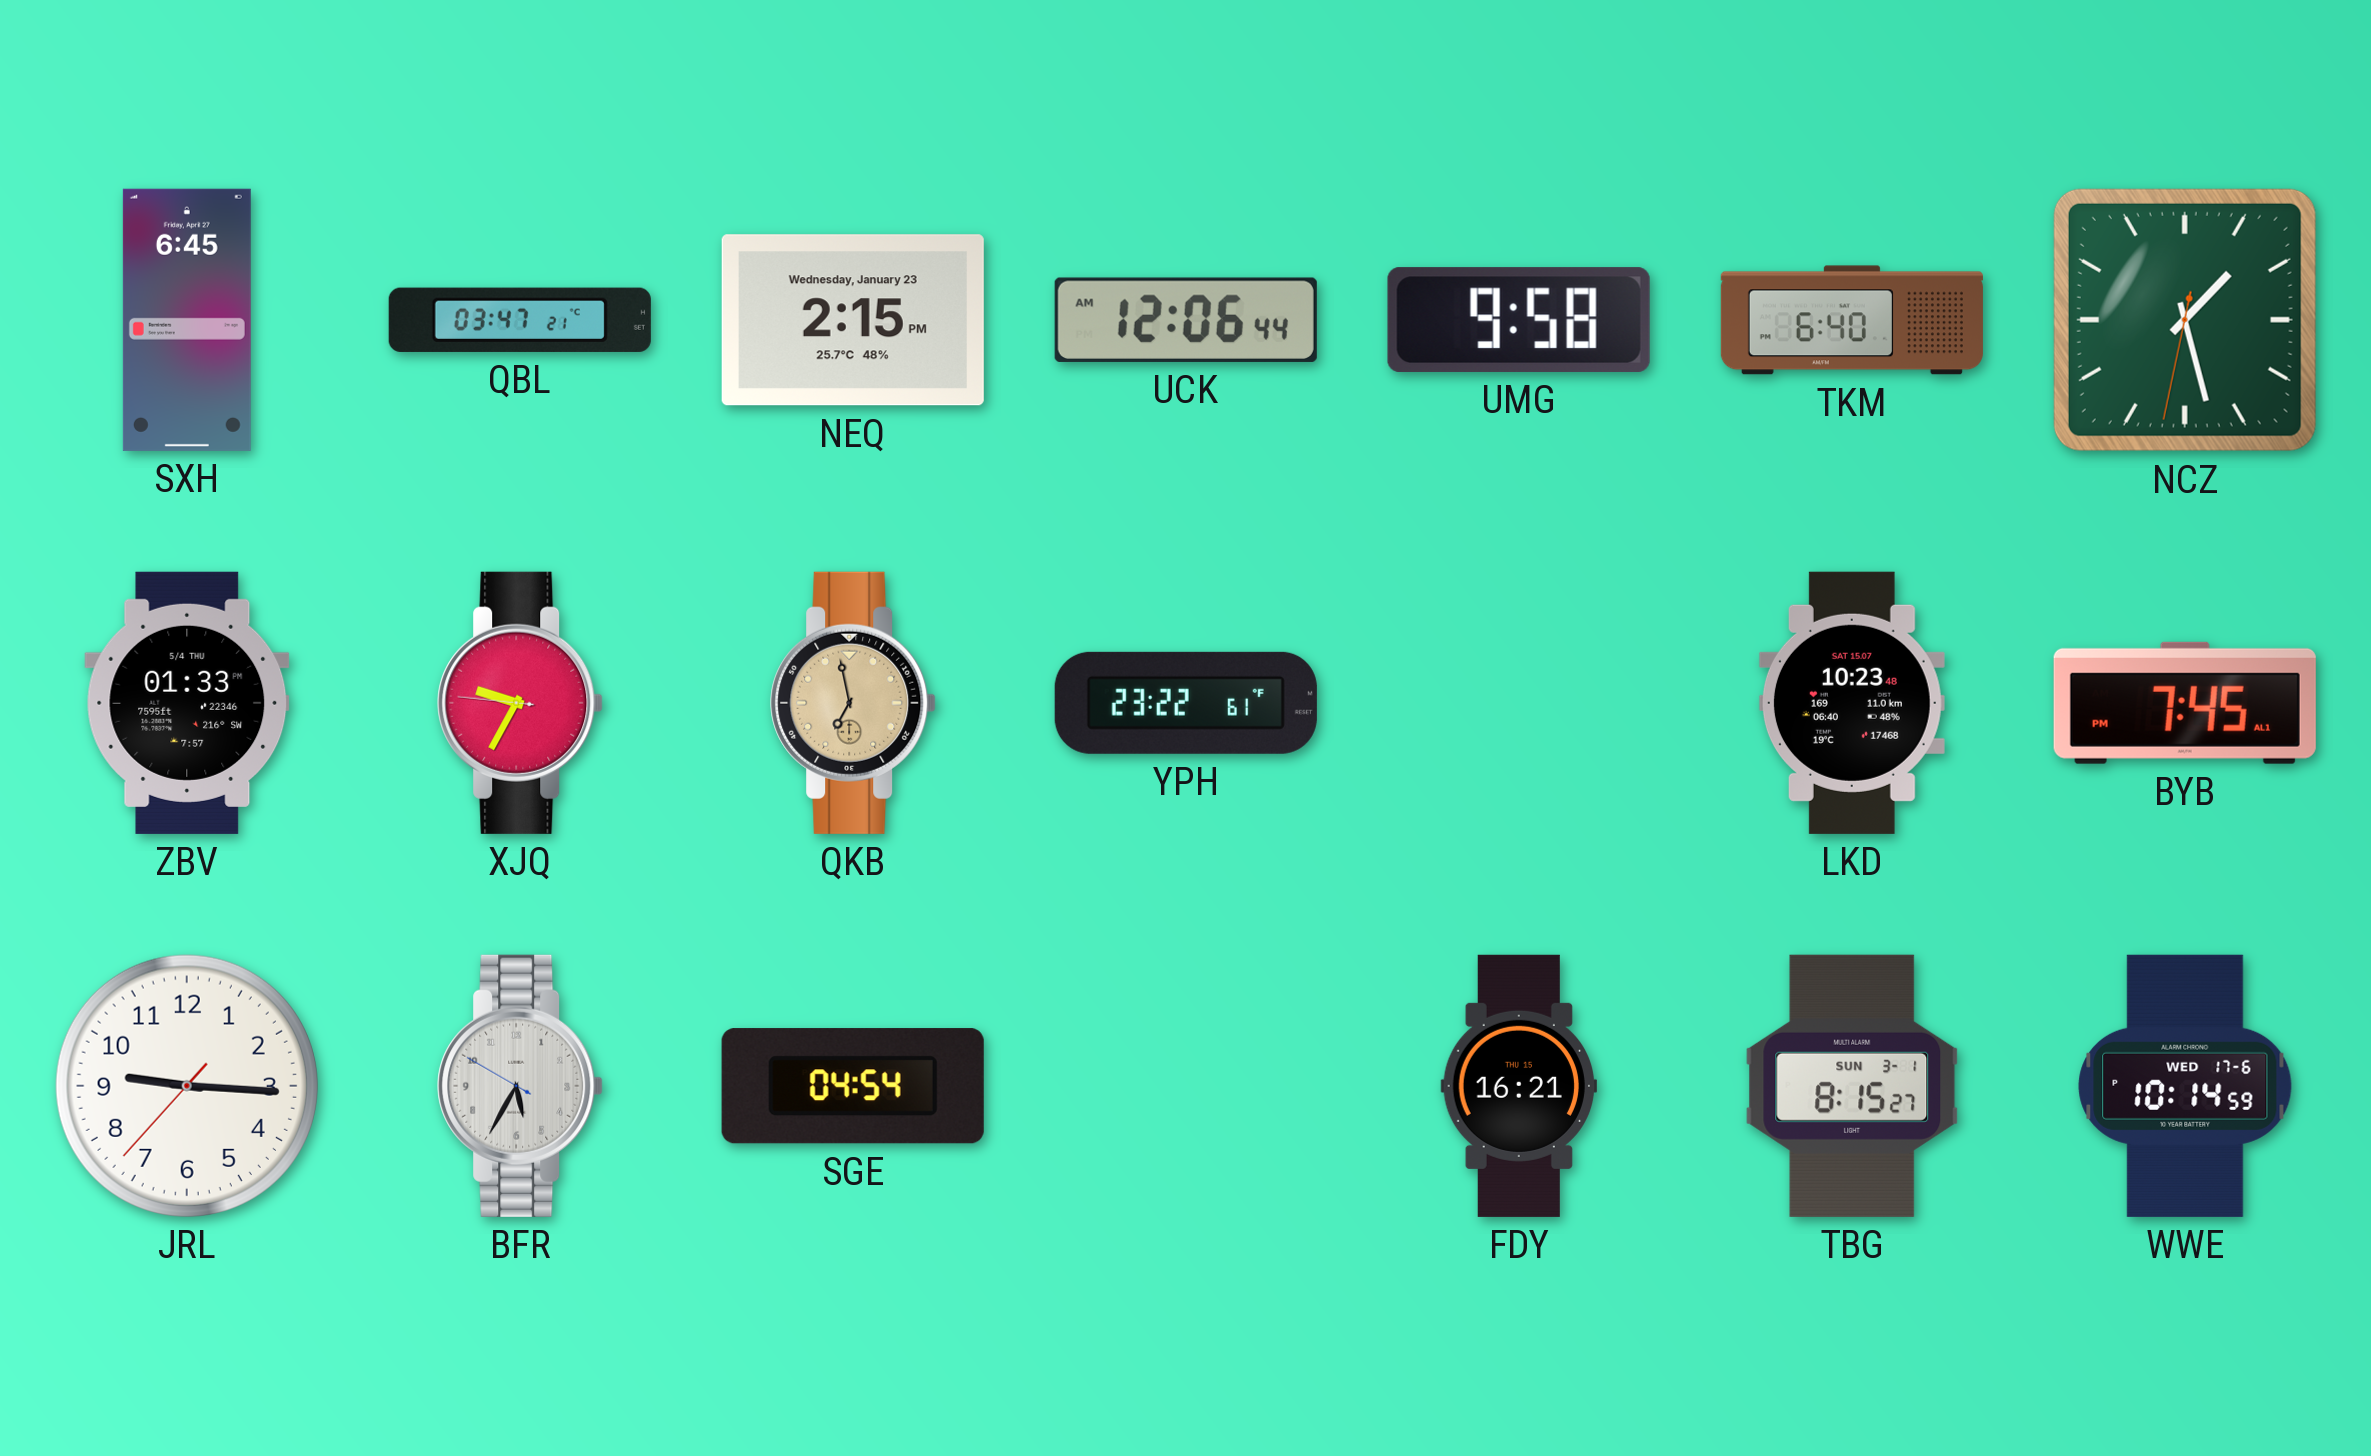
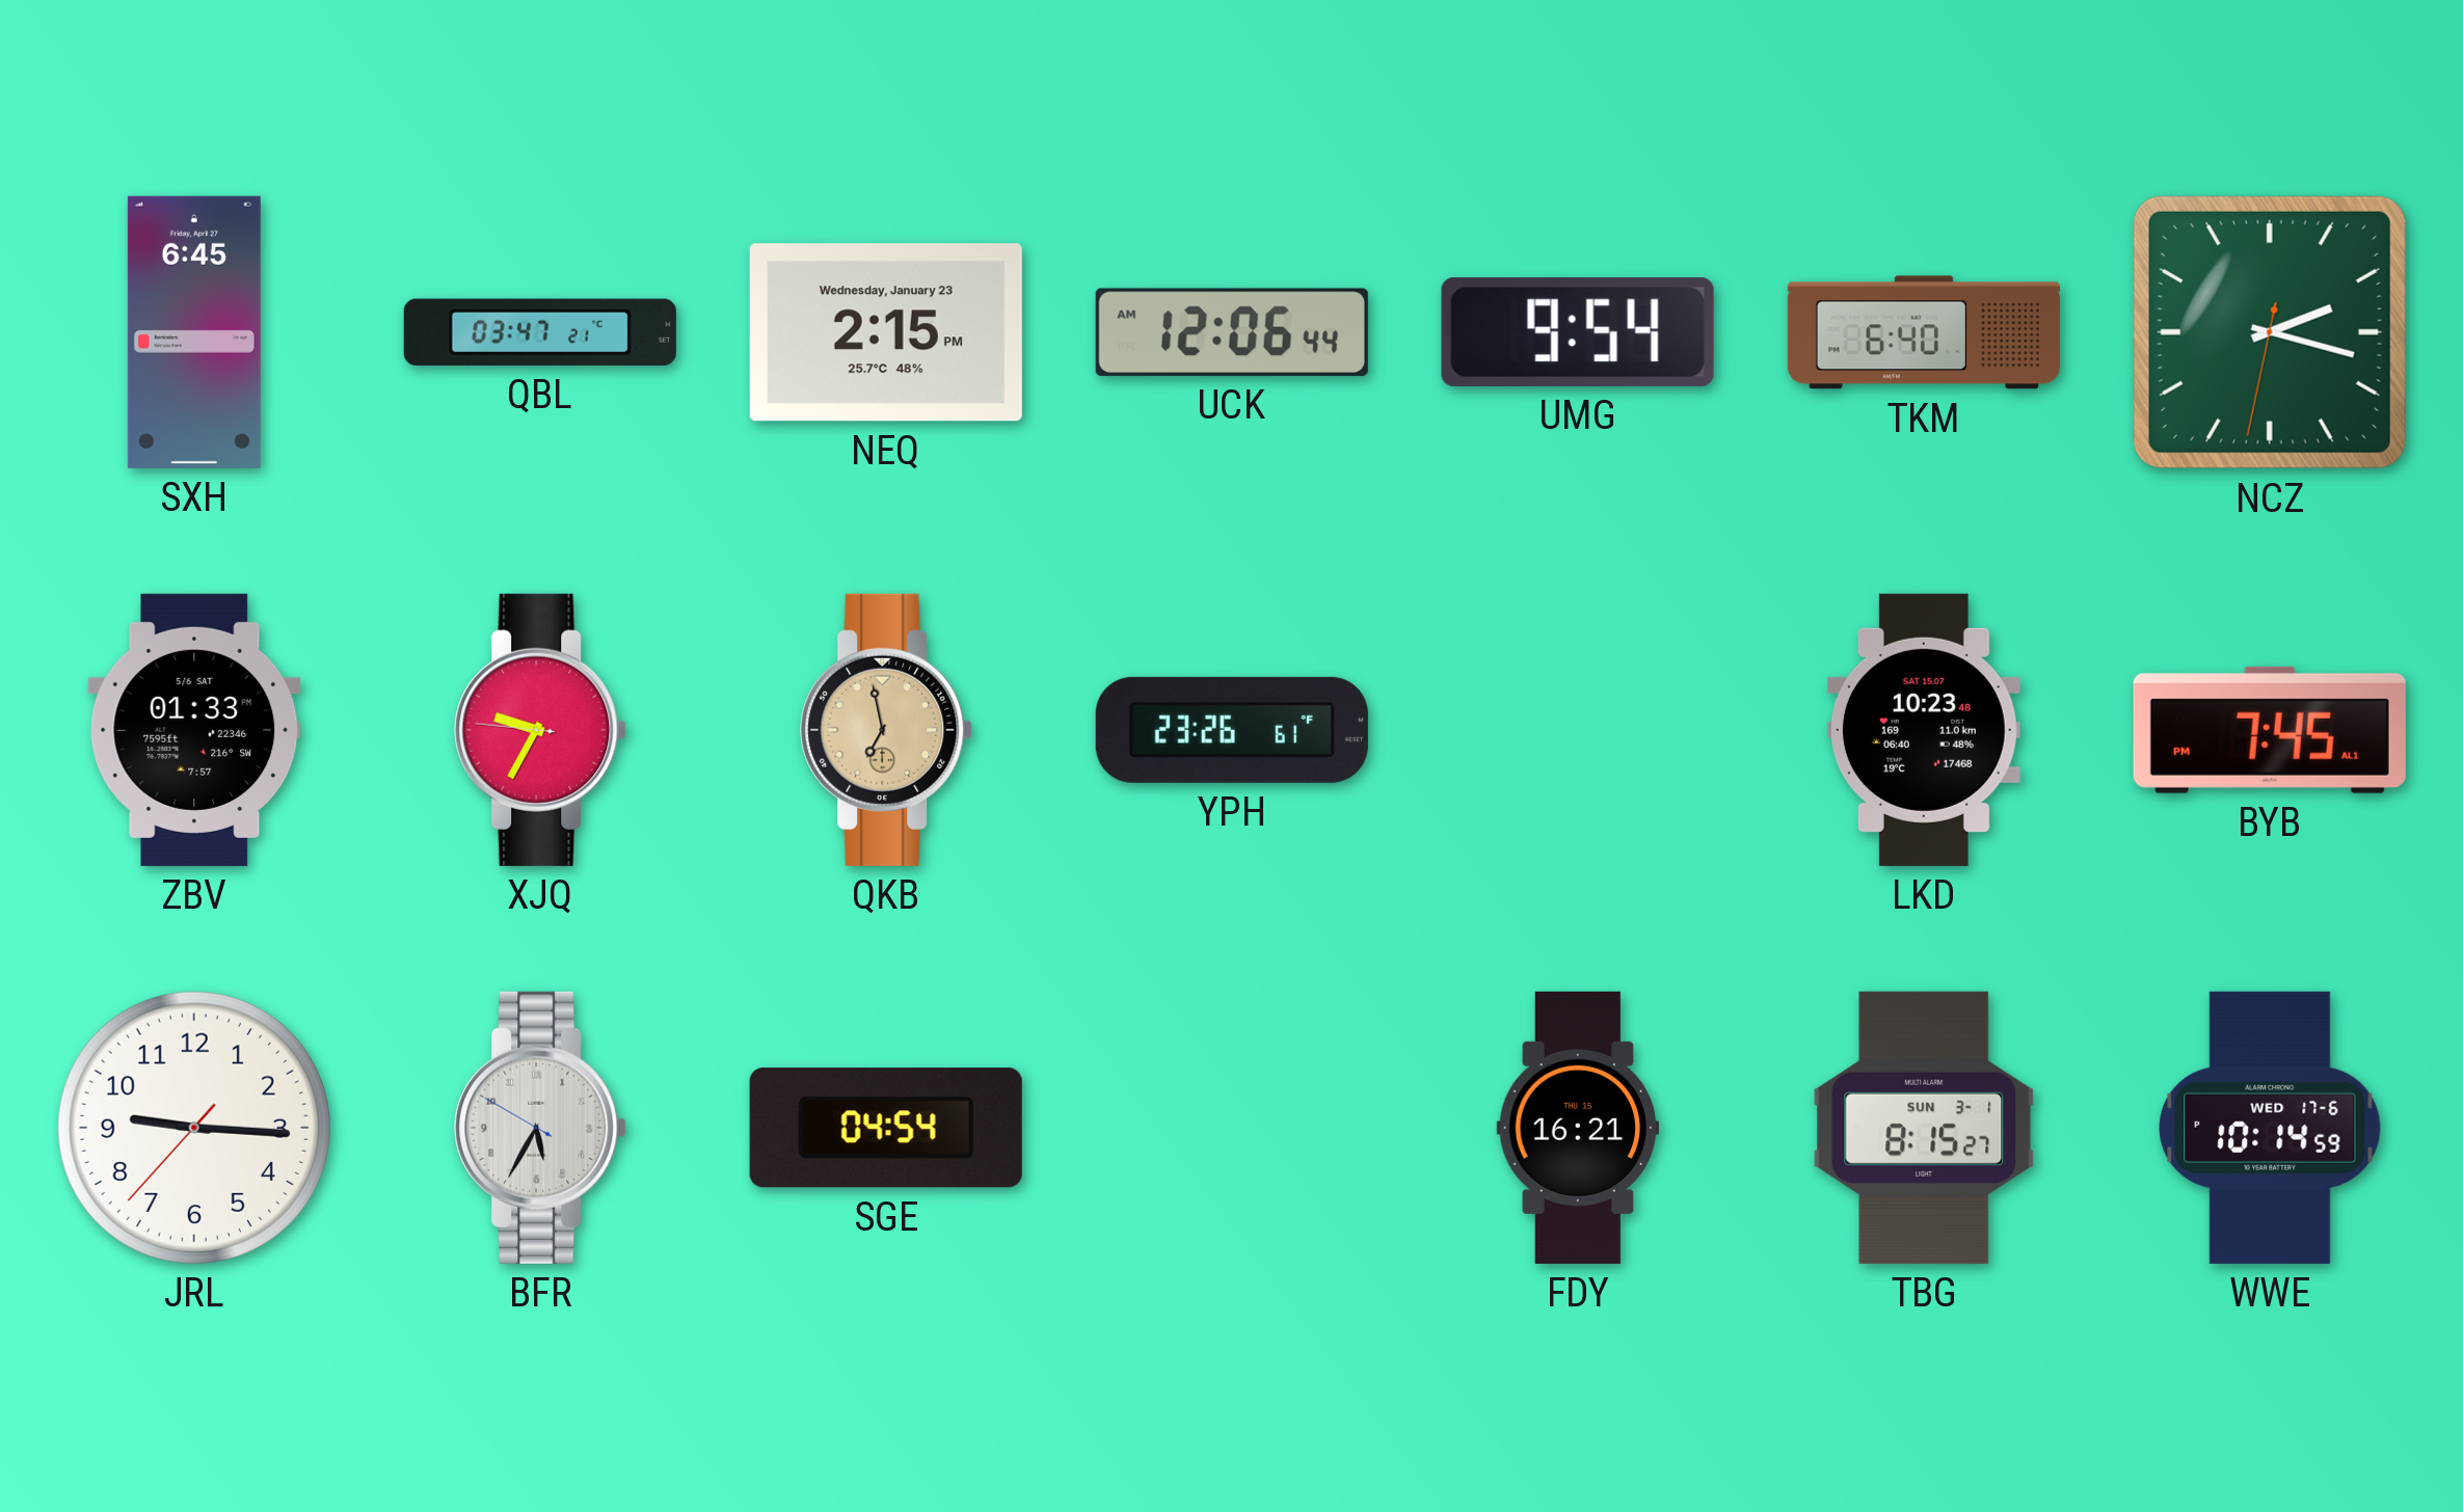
UMG: 9:58 -> 9:54 (1578, 332)
NCZ: 1:27 -> 2:17 (2270, 332)
ZBV date: 5/4 THU -> 5/6 SAT (194, 730)
YPH: 23:22 -> 23:26 (1232, 730)
